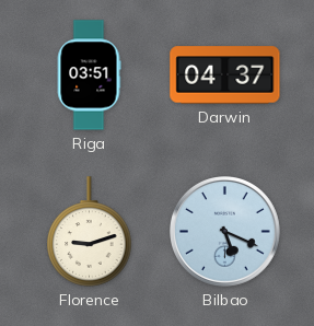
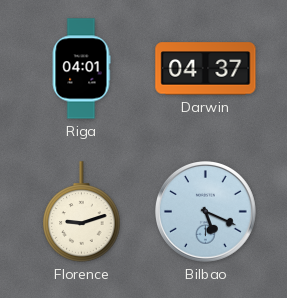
Riga: 03:51 -> 04:01 (81, 69)
